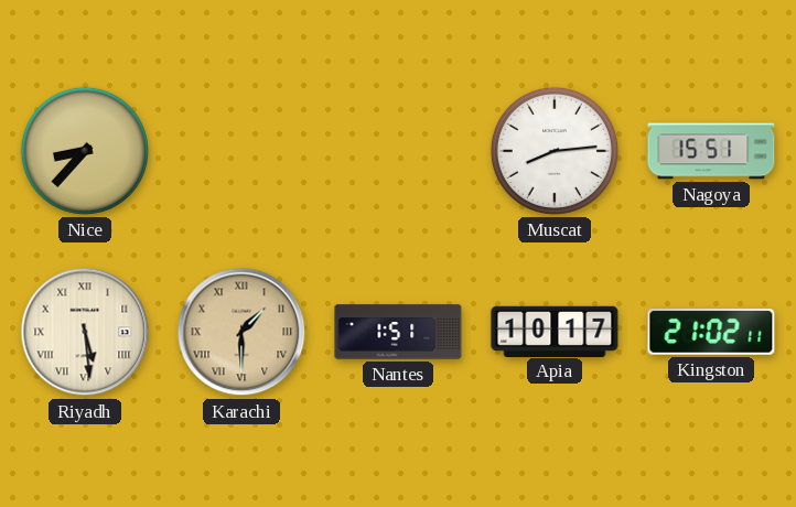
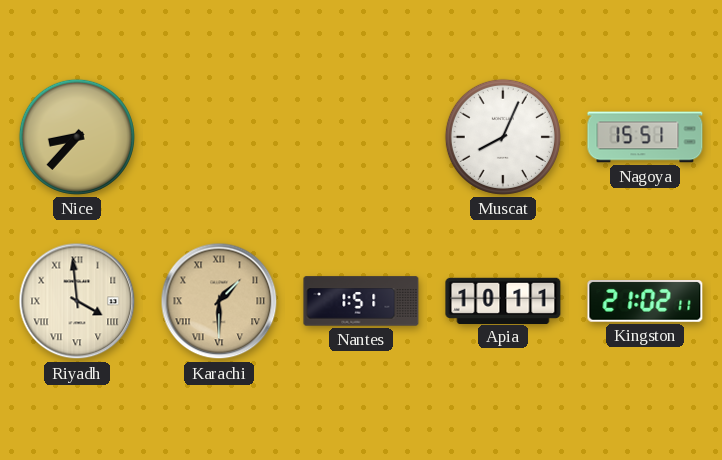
Muscat: 8:14 -> 8:04 (503, 137)
Riyadh: 5:29 -> 3:59 (77, 301)
Apia: 10:17 -> 10:11 (503, 300)
